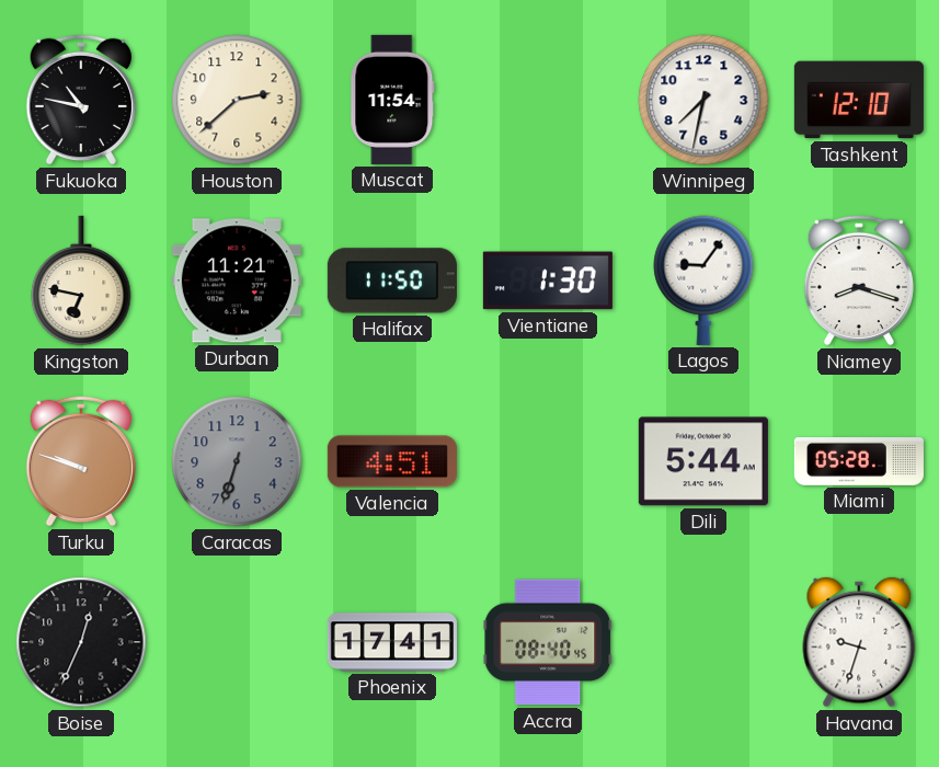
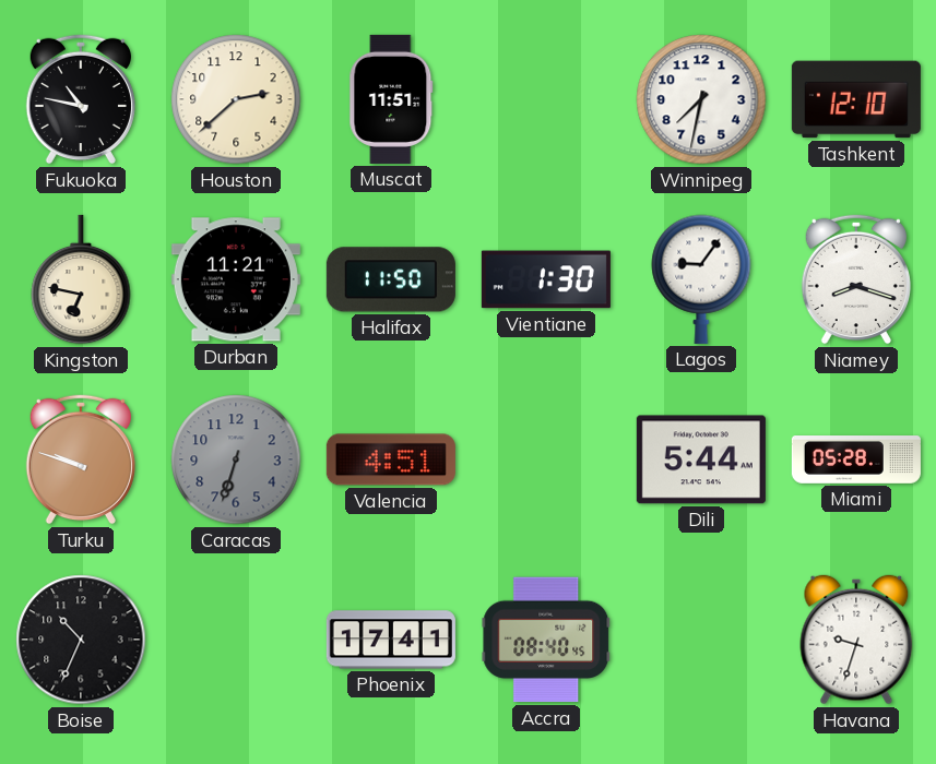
Muscat: 11:54 -> 11:51 (391, 99)
Boise: 12:34 -> 10:34 (81, 640)
